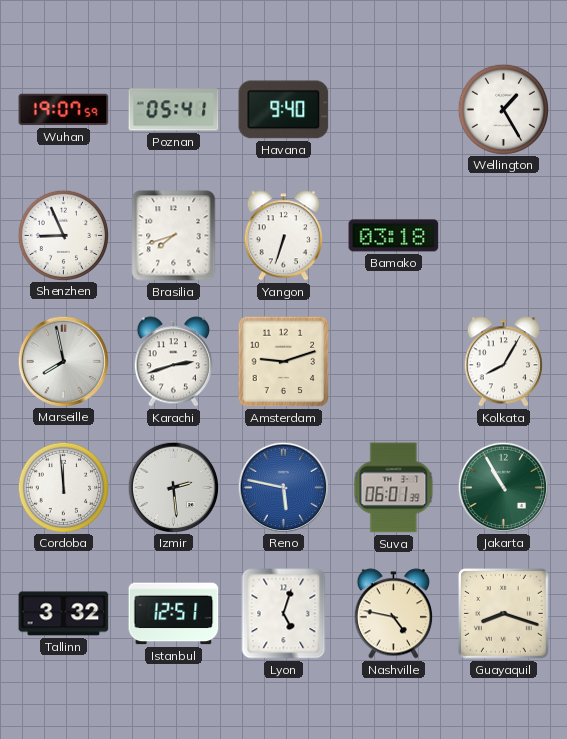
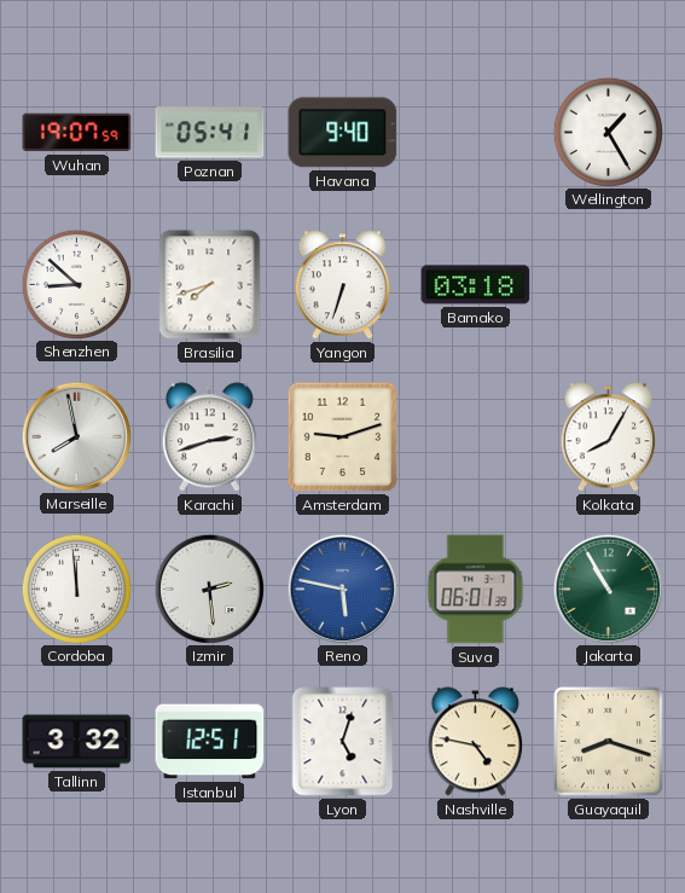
Shenzhen: 8:56 -> 8:52 (76, 284)
